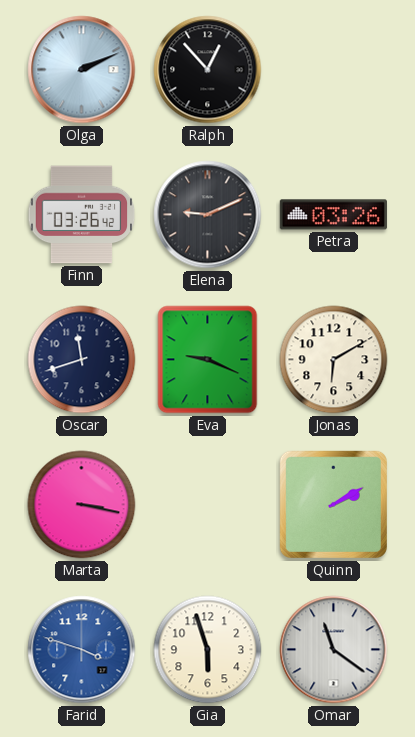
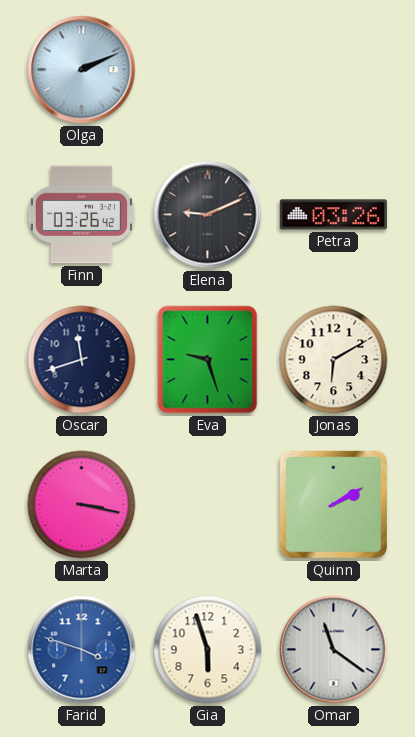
Ralph: 12:53 -> none (208, 70)
Eva: 9:19 -> 9:27 (208, 360)
